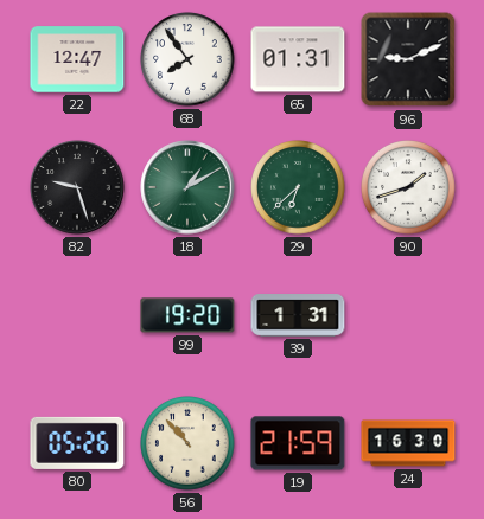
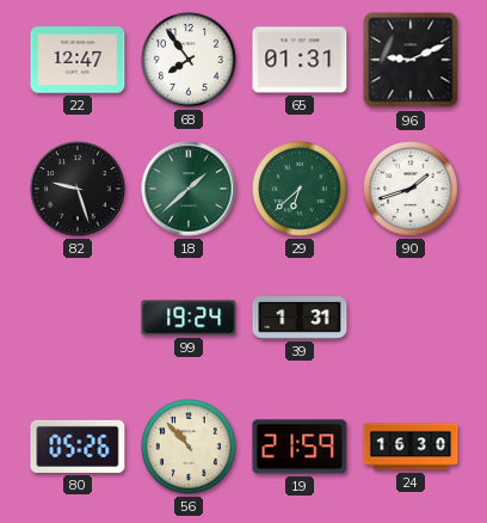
18: 1:10 -> 1:38 (189, 189)
99: 19:20 -> 19:24 (189, 318)
